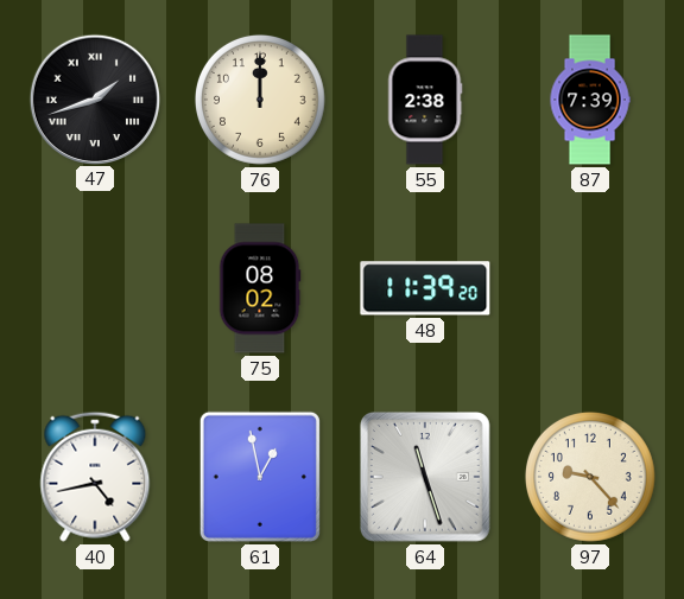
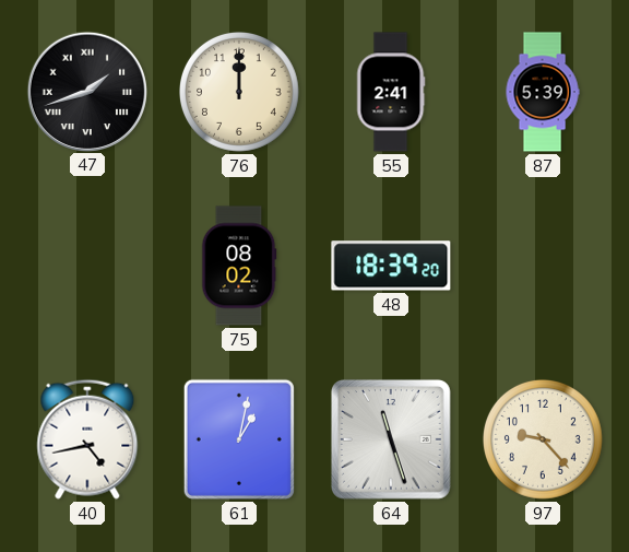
55: 2:38 -> 2:41 (391, 92)
87: 7:39 -> 5:39 (543, 92)
48: 11:39 -> 18:39 (391, 266)
61: 12:58 -> 1:02 (239, 439)
